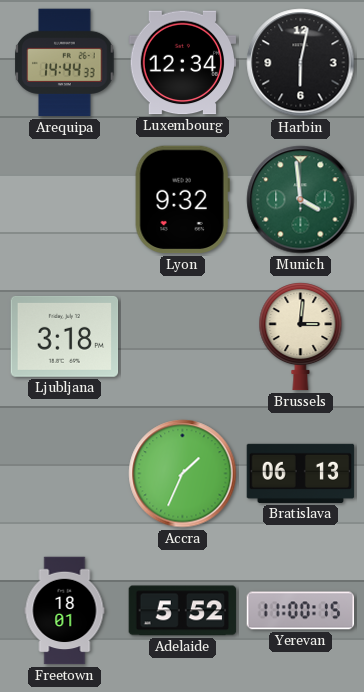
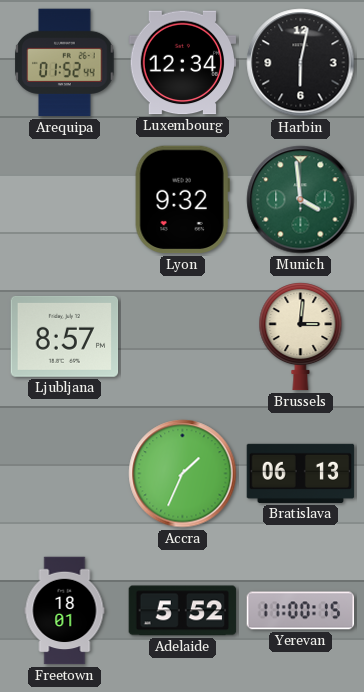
Arequipa: 14:44 -> 01:52 (65, 63)
Ljubljana: 3:18 -> 8:57 (65, 336)
